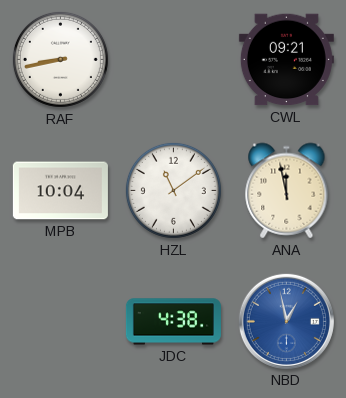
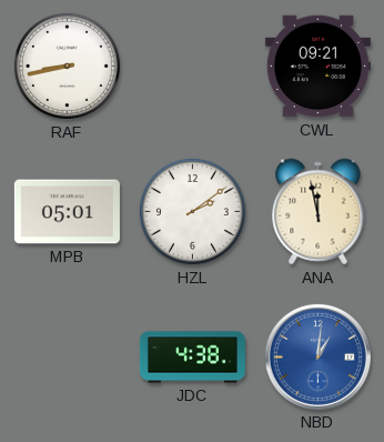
MPB: 10:04 -> 05:01 (67, 212)
HZL: 11:09 -> 2:09 (192, 211)
NBD: 12:58 -> 1:01 (317, 356)
